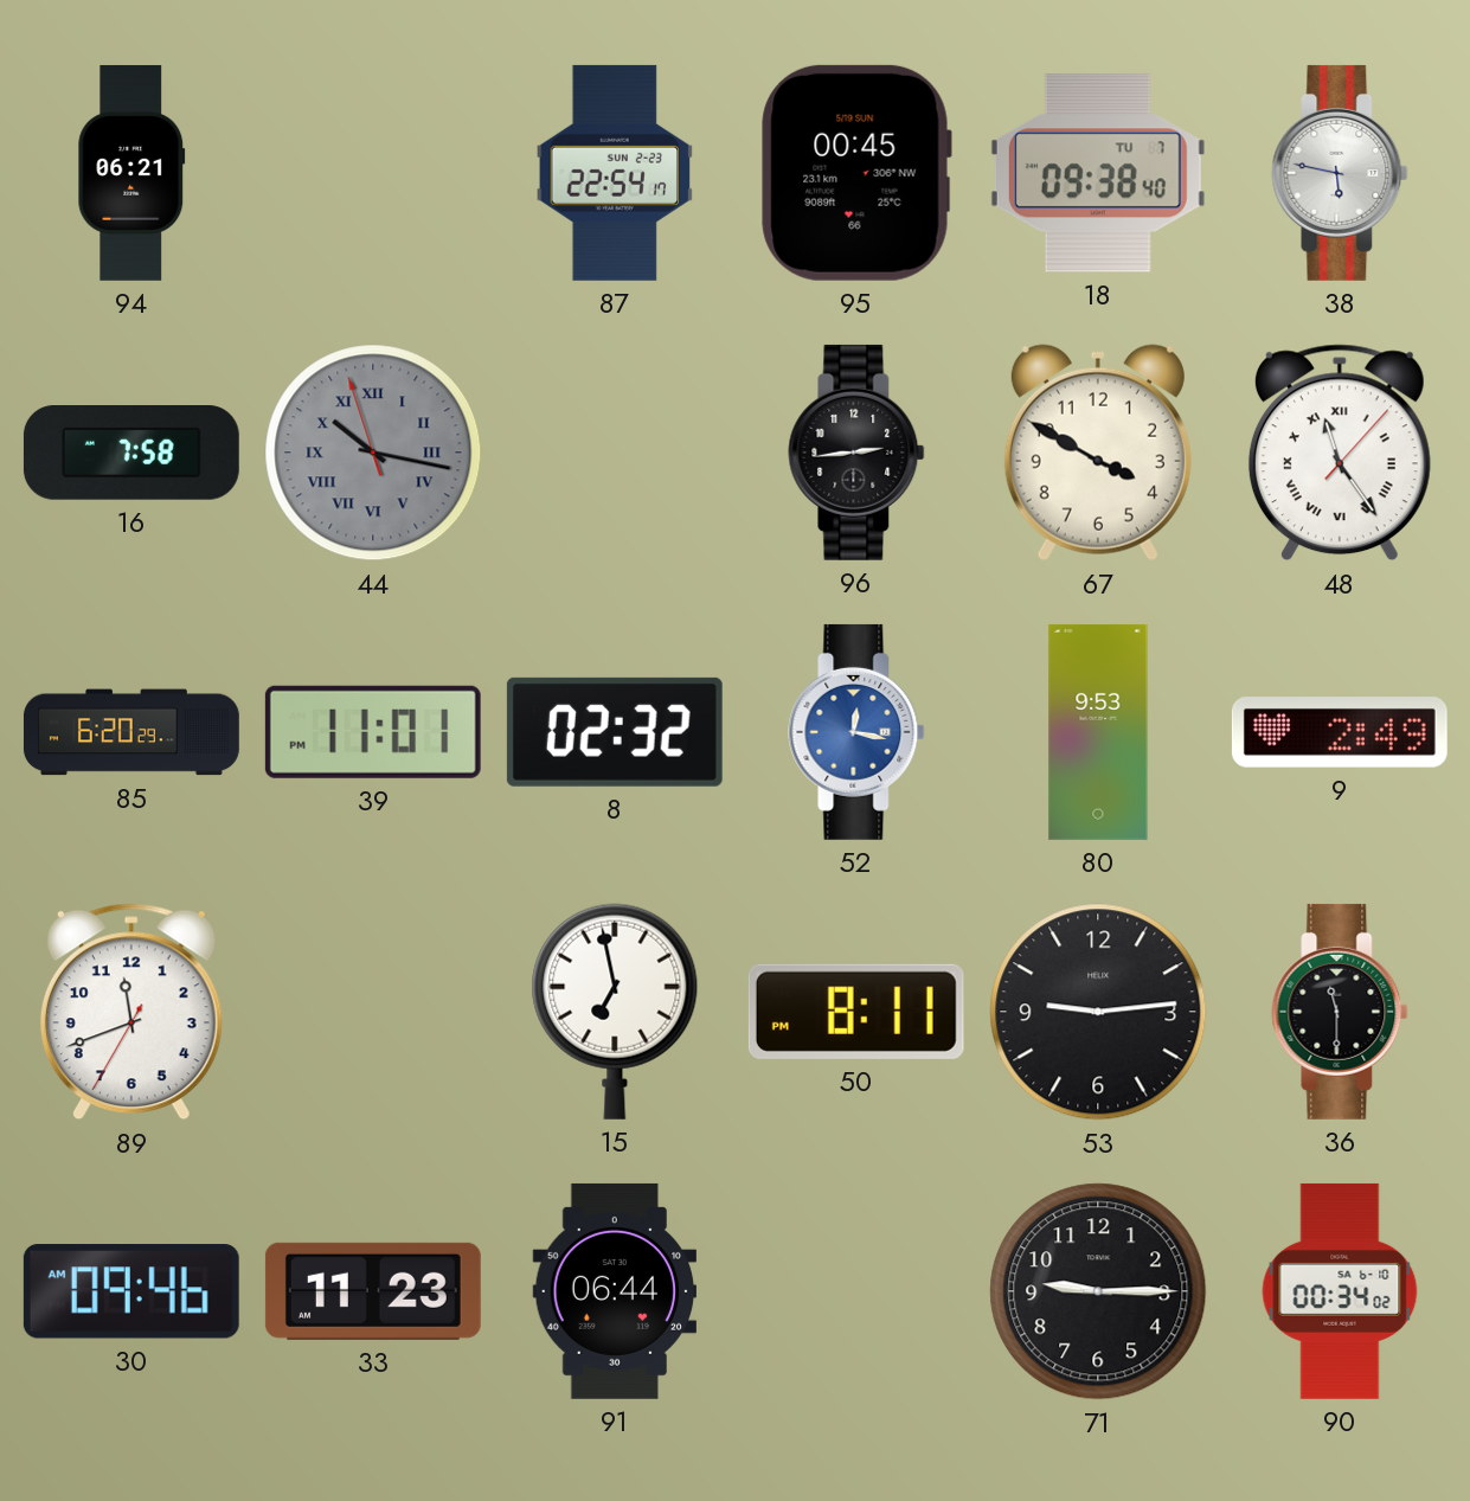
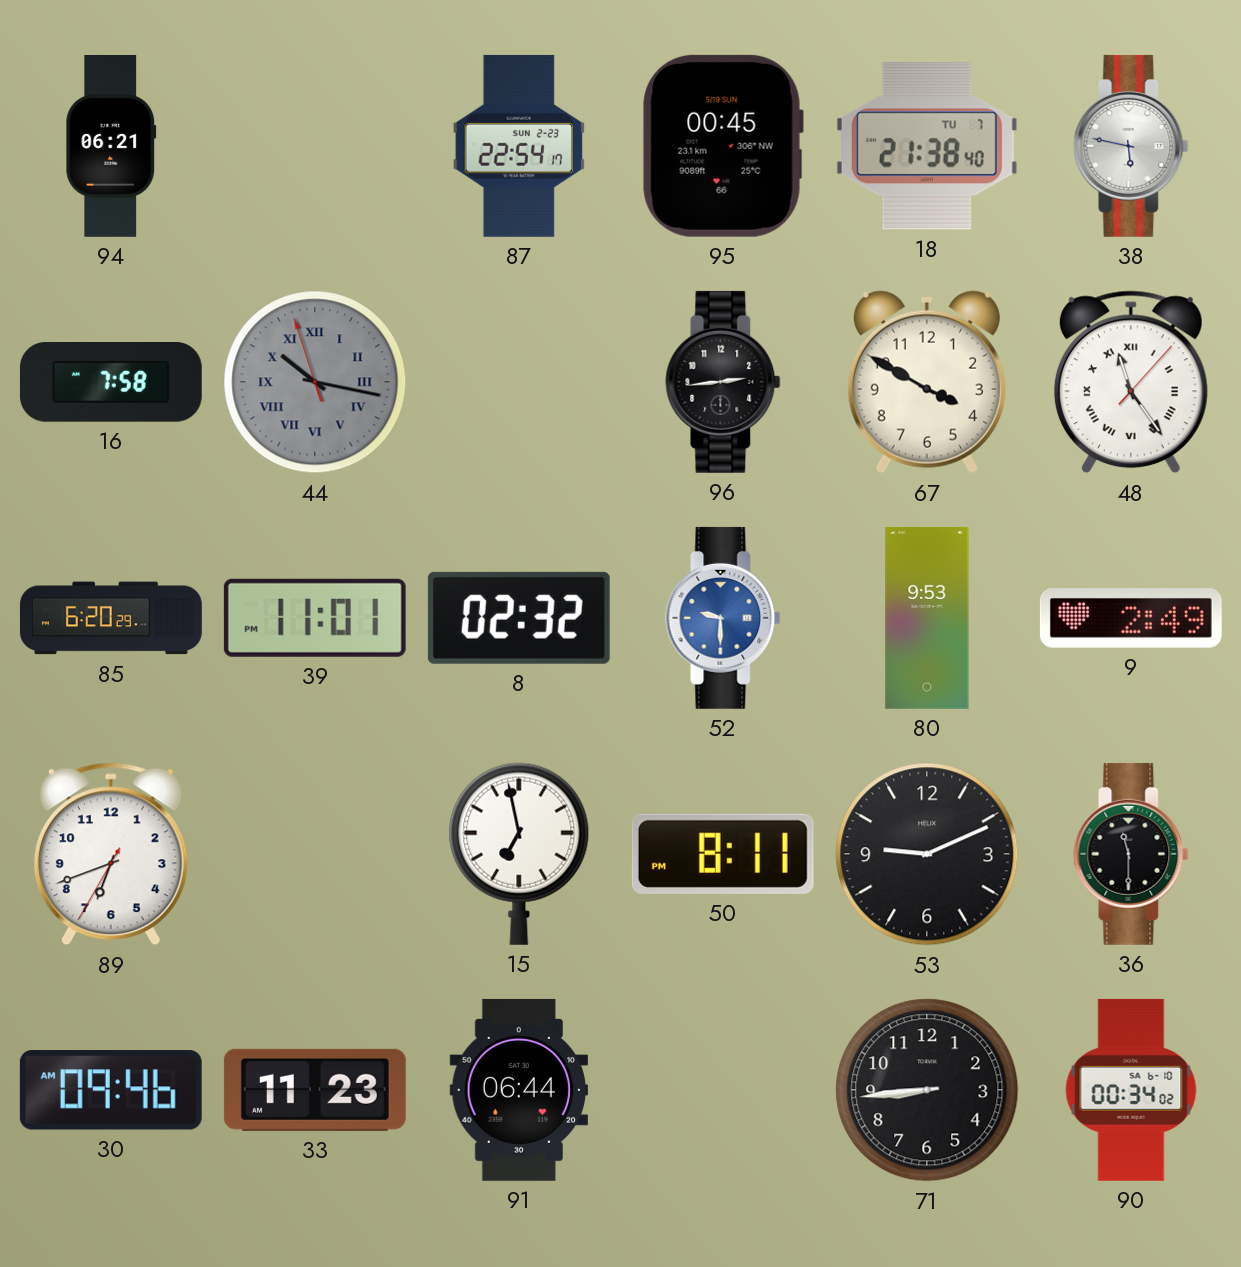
18: 09:38 -> 21:38 (927, 146)
52: 12:17 -> 9:30 (723, 618)
89: 11:41 -> 6:41 (111, 854)
53: 9:14 -> 9:11 (927, 854)
71: 9:15 -> 8:44 (927, 1090)
